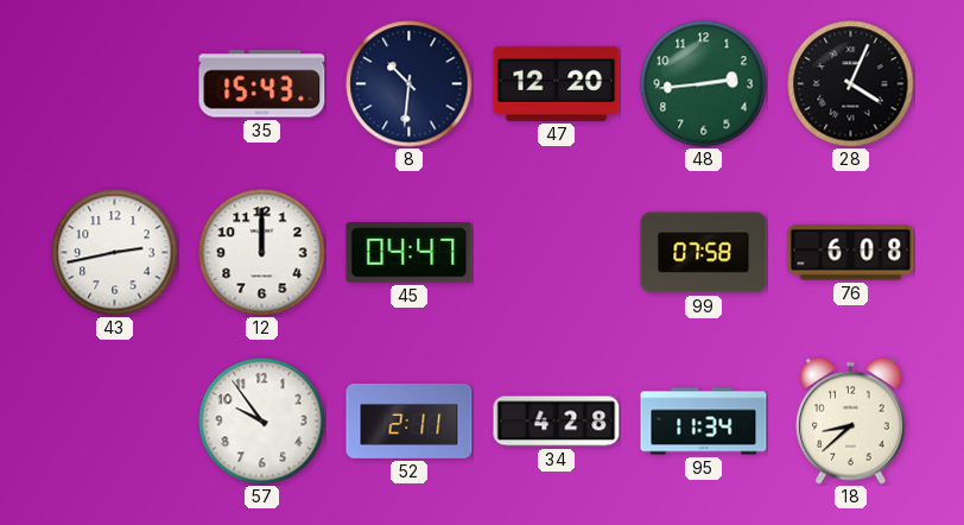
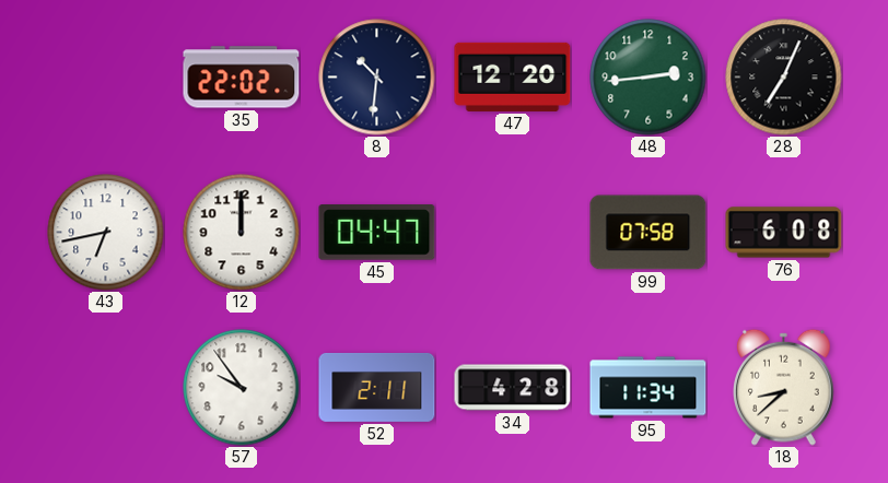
35: 15:43 -> 22:02 (242, 78)
28: 4:04 -> 7:04 (784, 78)
43: 2:43 -> 6:43 (106, 233)
